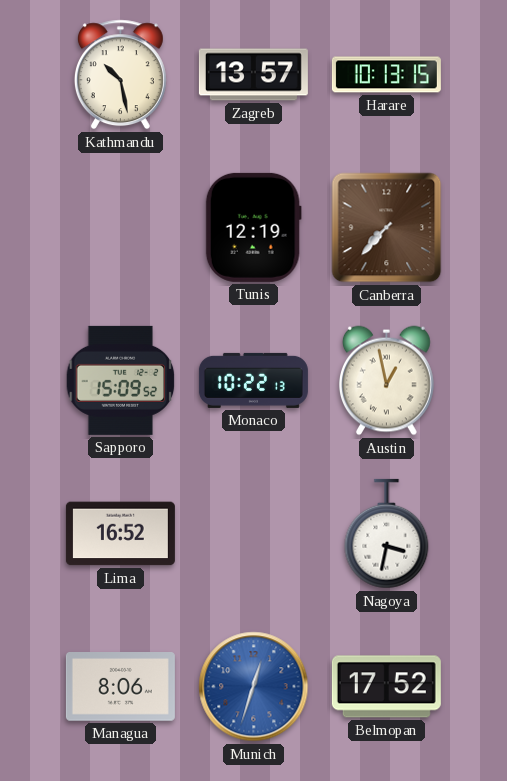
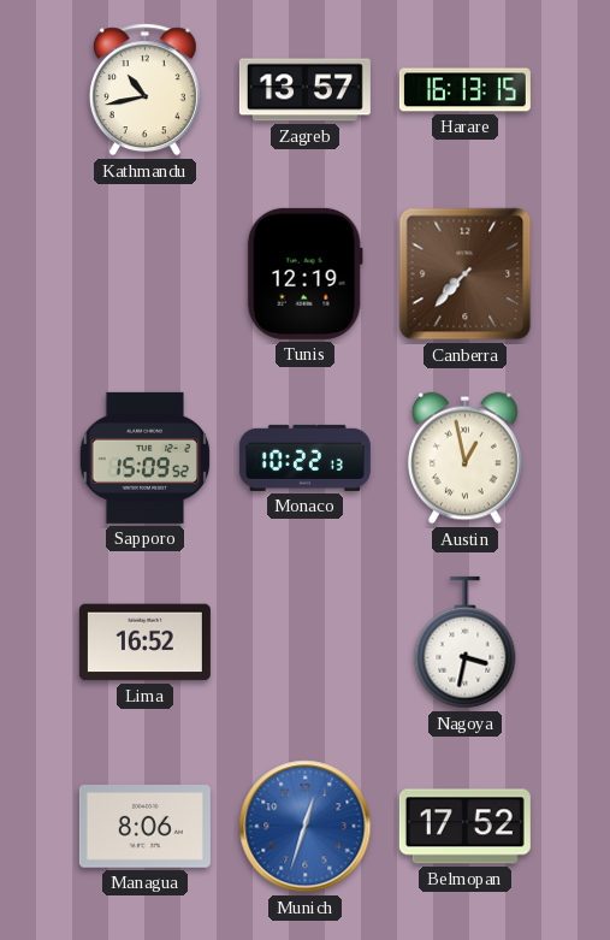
Kathmandu: 10:28 -> 10:43 (144, 90)
Harare: 10:13 -> 16:13 (464, 90)
